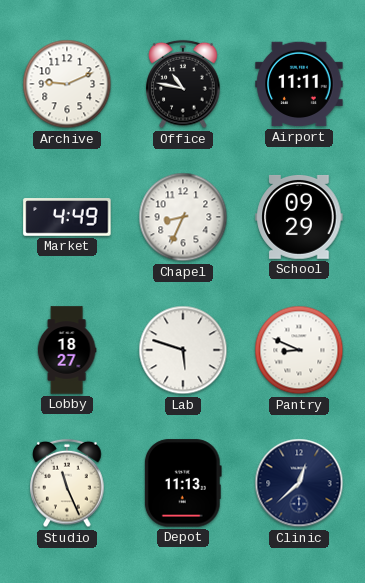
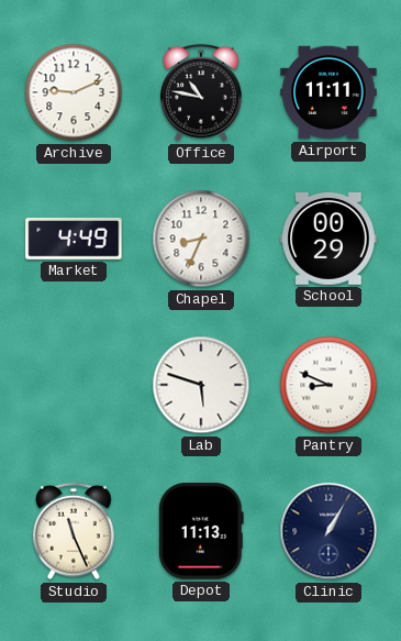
School: 09:29 -> 00:29 (328, 239)
Lobby: 18:27 -> none (67, 350)
Clinic: 12:38 -> 1:05 (328, 531)
